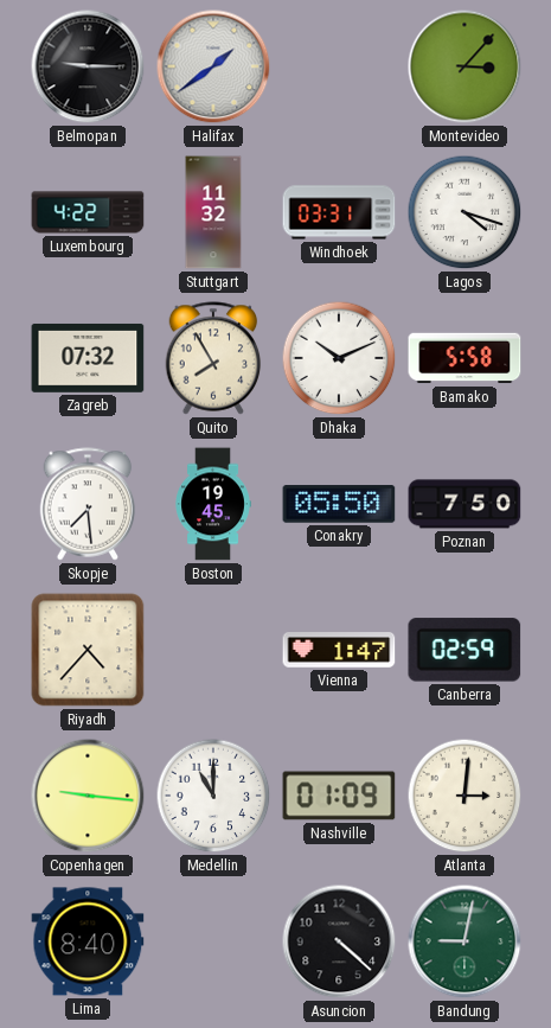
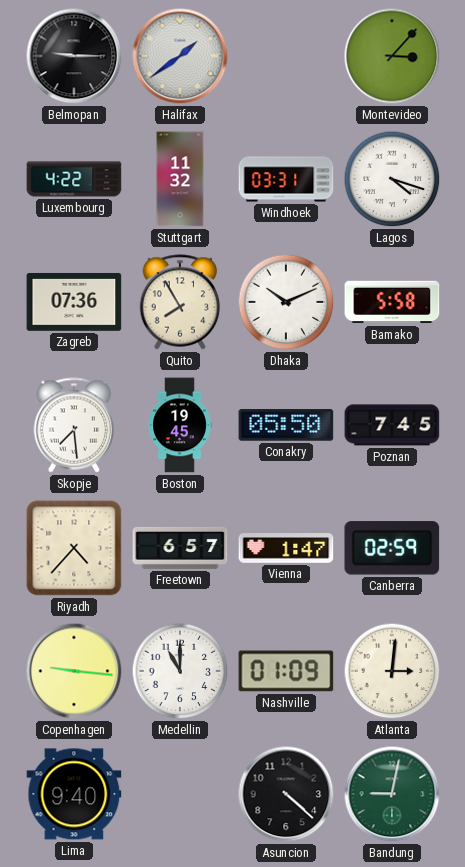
Zagreb: 07:32 -> 07:36 (74, 302)
Poznan: 7:50 -> 7:45 (392, 425)
Freetown: none -> 6:57 (180, 548)
Lima: 8:40 -> 9:40 (74, 794)
